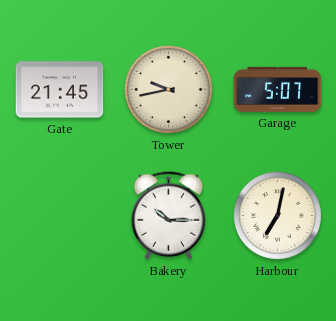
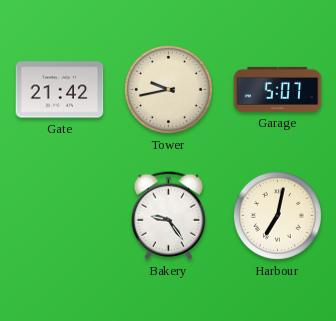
Gate: 21:45 -> 21:42 (60, 90)
Bakery: 10:15 -> 9:24 (169, 216)
